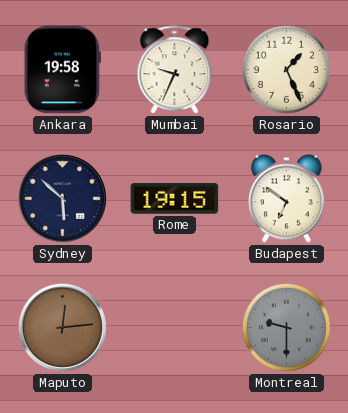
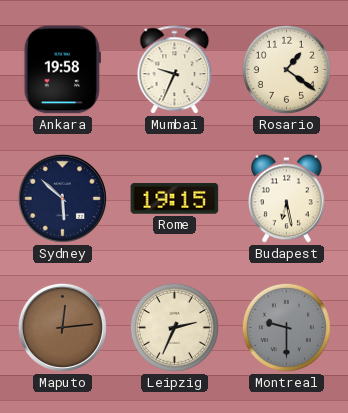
Rosario: 1:26 -> 1:21 (286, 69)
Budapest: 6:51 -> 6:28 (287, 199)
Leipzig: none -> 2:34 (174, 327)
